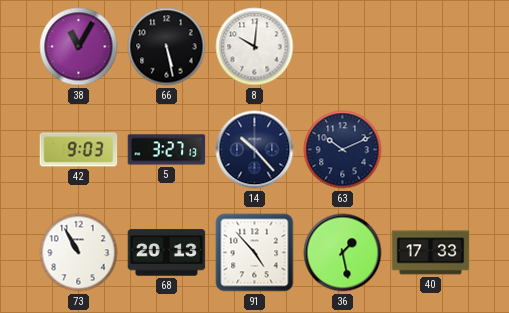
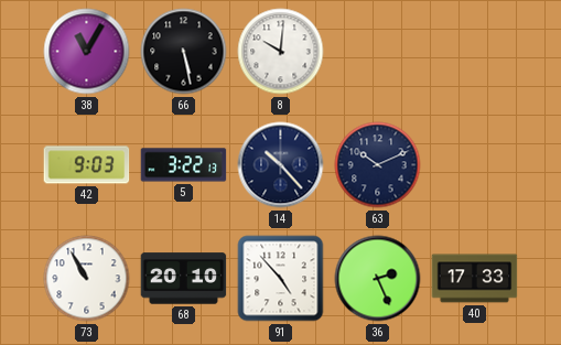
5: 3:27 -> 3:22 (184, 165)
68: 20:13 -> 20:10 (184, 279)
36: 1:28 -> 2:26 (378, 279)
